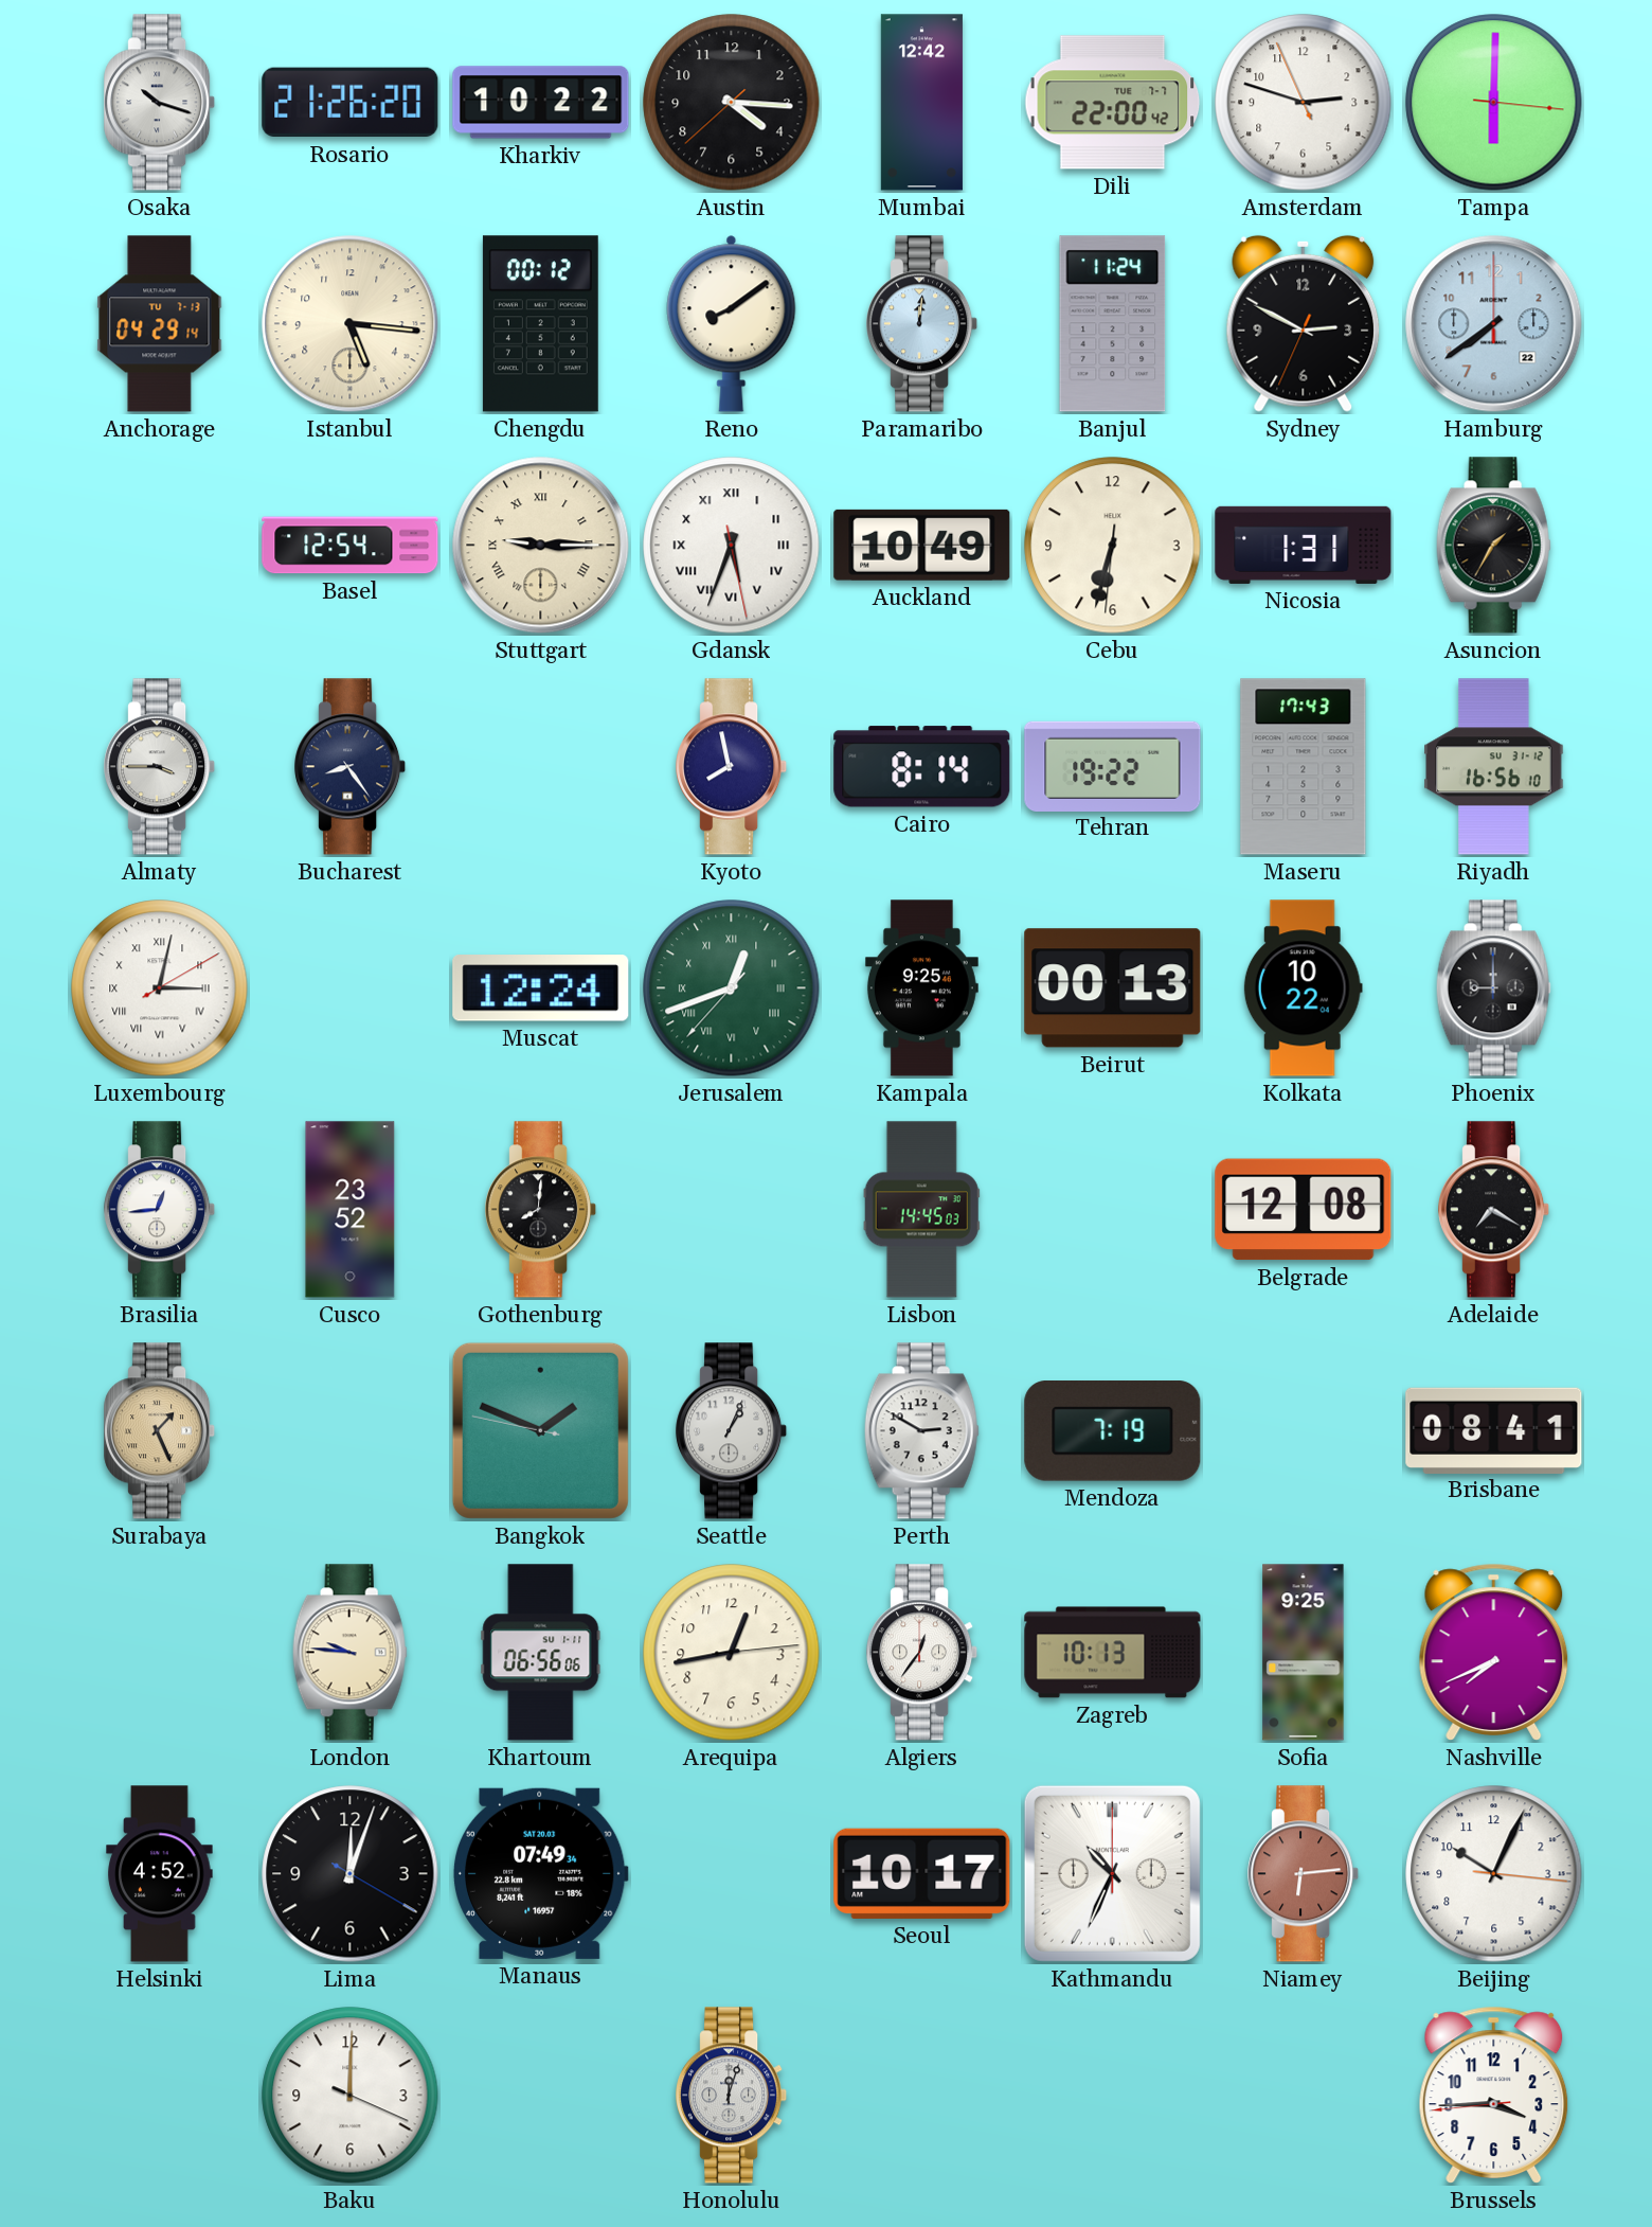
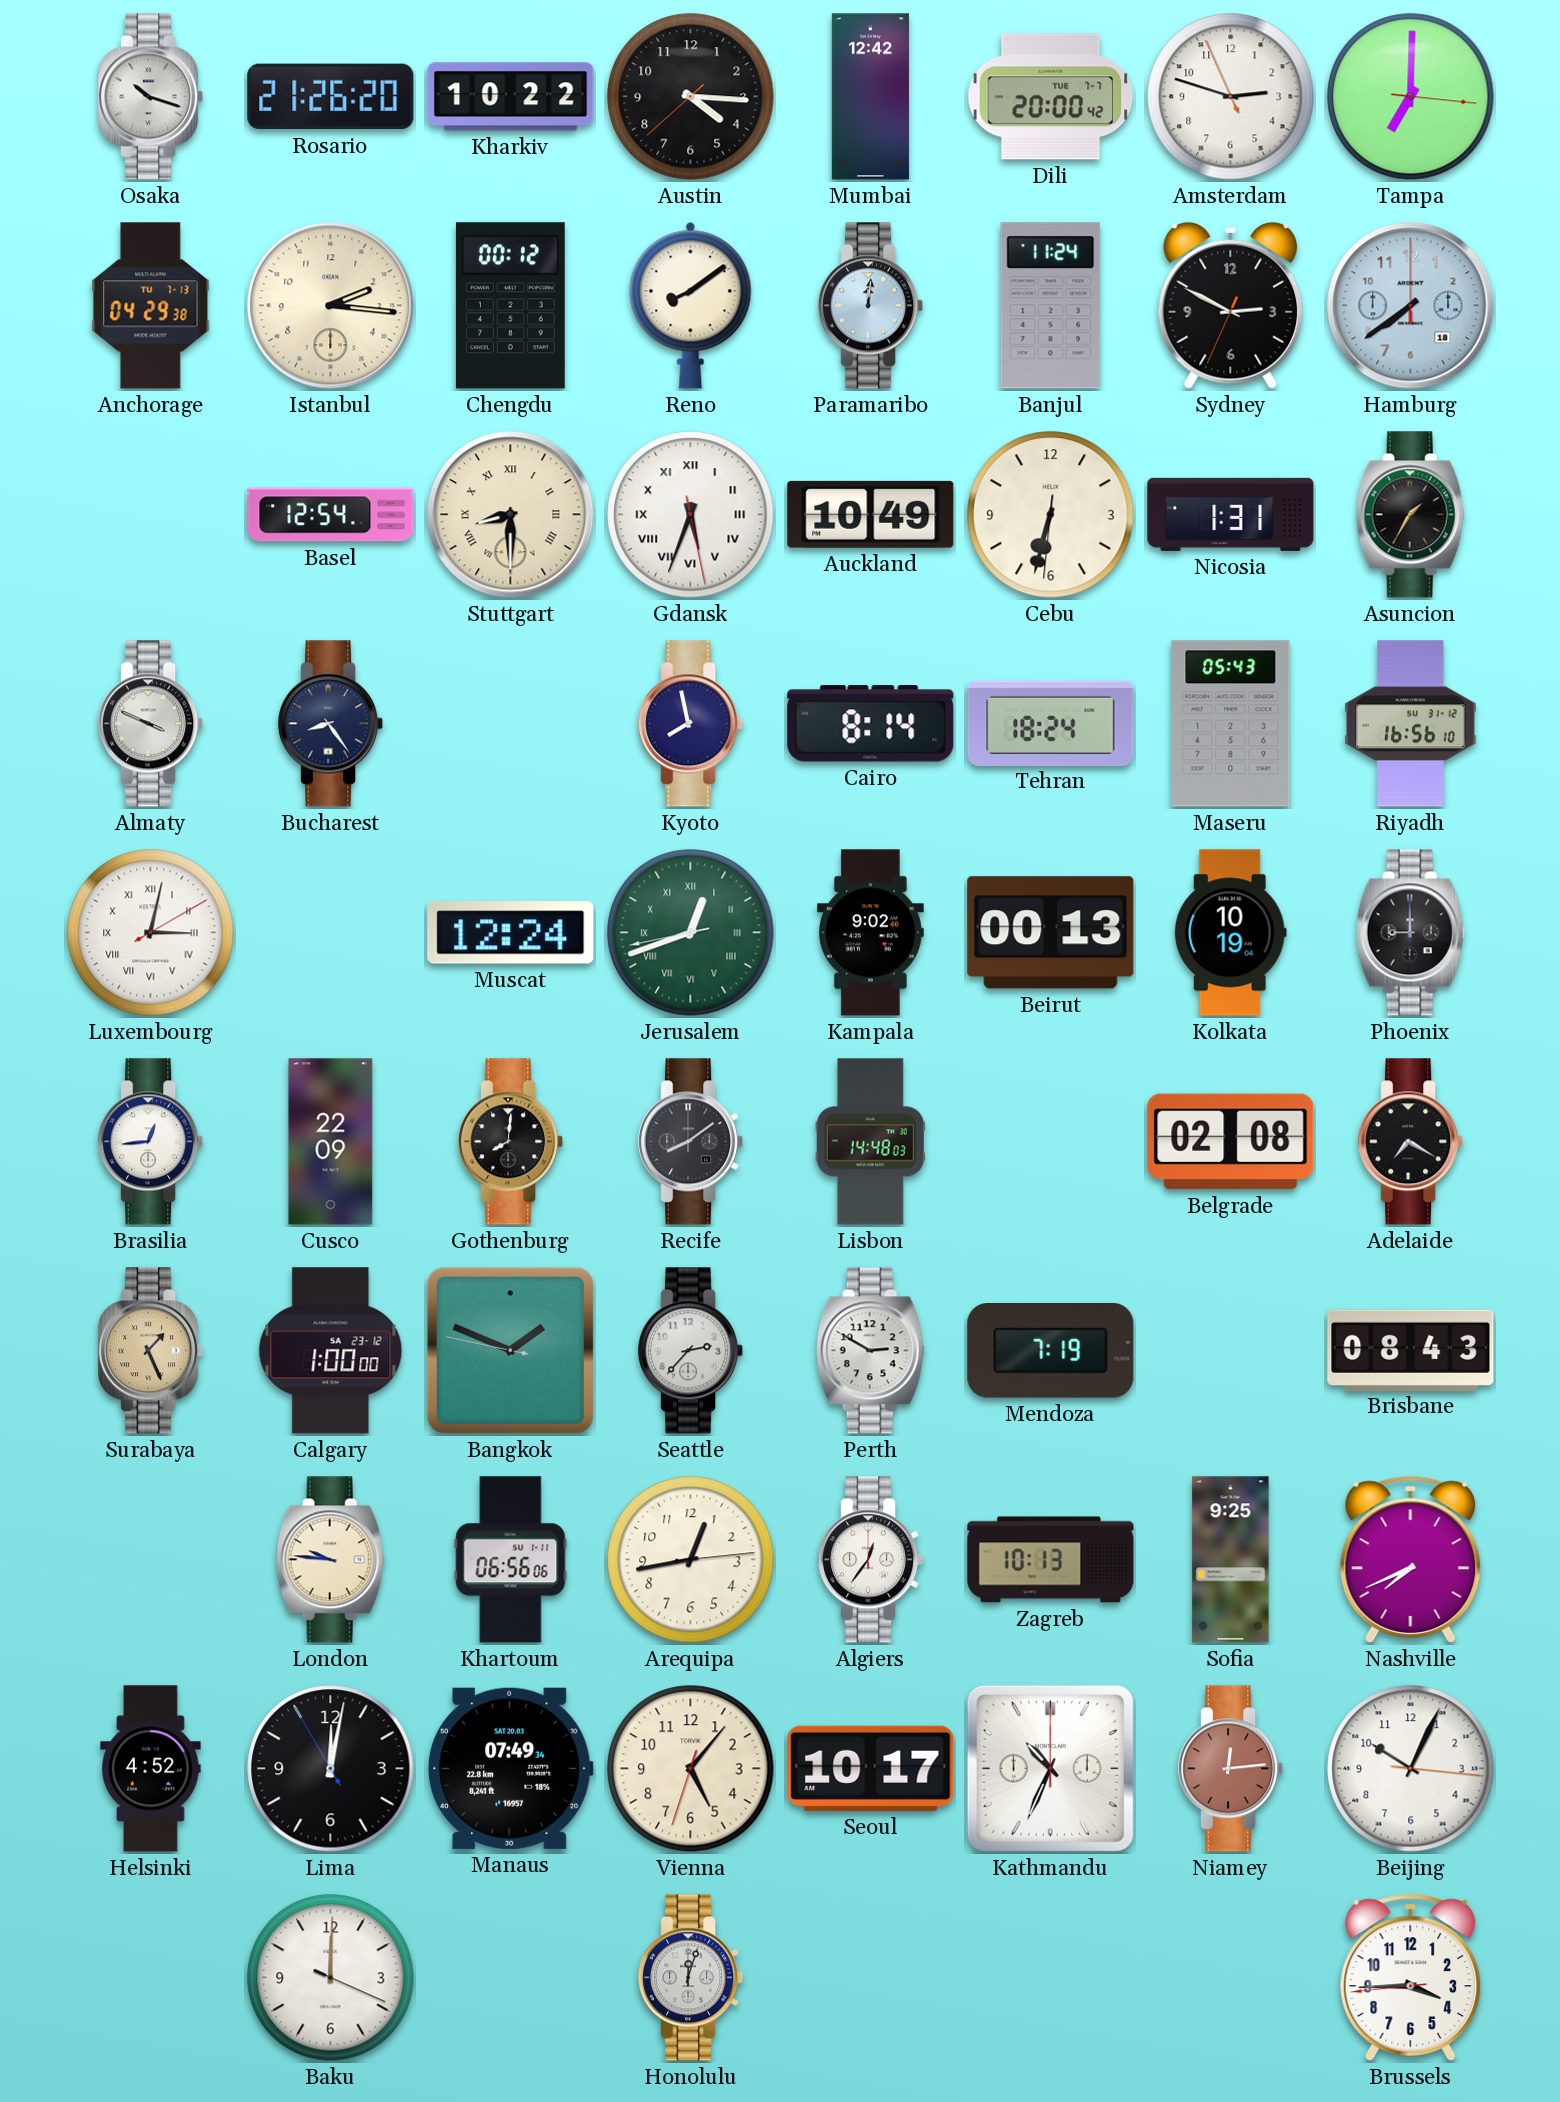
Dili: 22:00 -> 20:00 (1051, 97)
Tampa: 6:00 -> 7:00 (1411, 97)
Anchorage: 04:29:14 -> 04:29:38 (151, 306)
Istanbul: 5:16 -> 2:16 (331, 306)
Hamburg date: 22 -> 18 (1411, 306)
Stuttgart: 9:15 -> 8:30 (511, 515)
Almaty: 3:45 -> 3:49 (151, 724)
Tehran: 19:22 -> 18:24 (1051, 723)
Maseru: 17:43 -> 05:43 (1231, 724)
Jerusalem: 12:41:37 -> 12:41:43 (691, 933)
Kampala: 9:25 -> 9:02 (870, 933)
Kolkata: 10:22 -> 10:19 (1230, 933)
Cusco: 23:52 -> 22:09 (331, 1142)
Recife: none -> 8:09 (691, 1142)
Lisbon: 14:45 -> 14:48 (870, 1142)
Belgrade: 12:08 -> 02:08 (1231, 1142)
Calgary: none -> 1:00 (331, 1351)
Seattle: 1:04 -> 2:37 (691, 1351)
Brisbane: 08:41 -> 08:43 (1411, 1350)
Lima: 12:03 -> 12:01 (331, 1769)
Vienna: none -> 5:06 (691, 1769)
Niamey: 6:14 -> 12:14 (1231, 1769)
